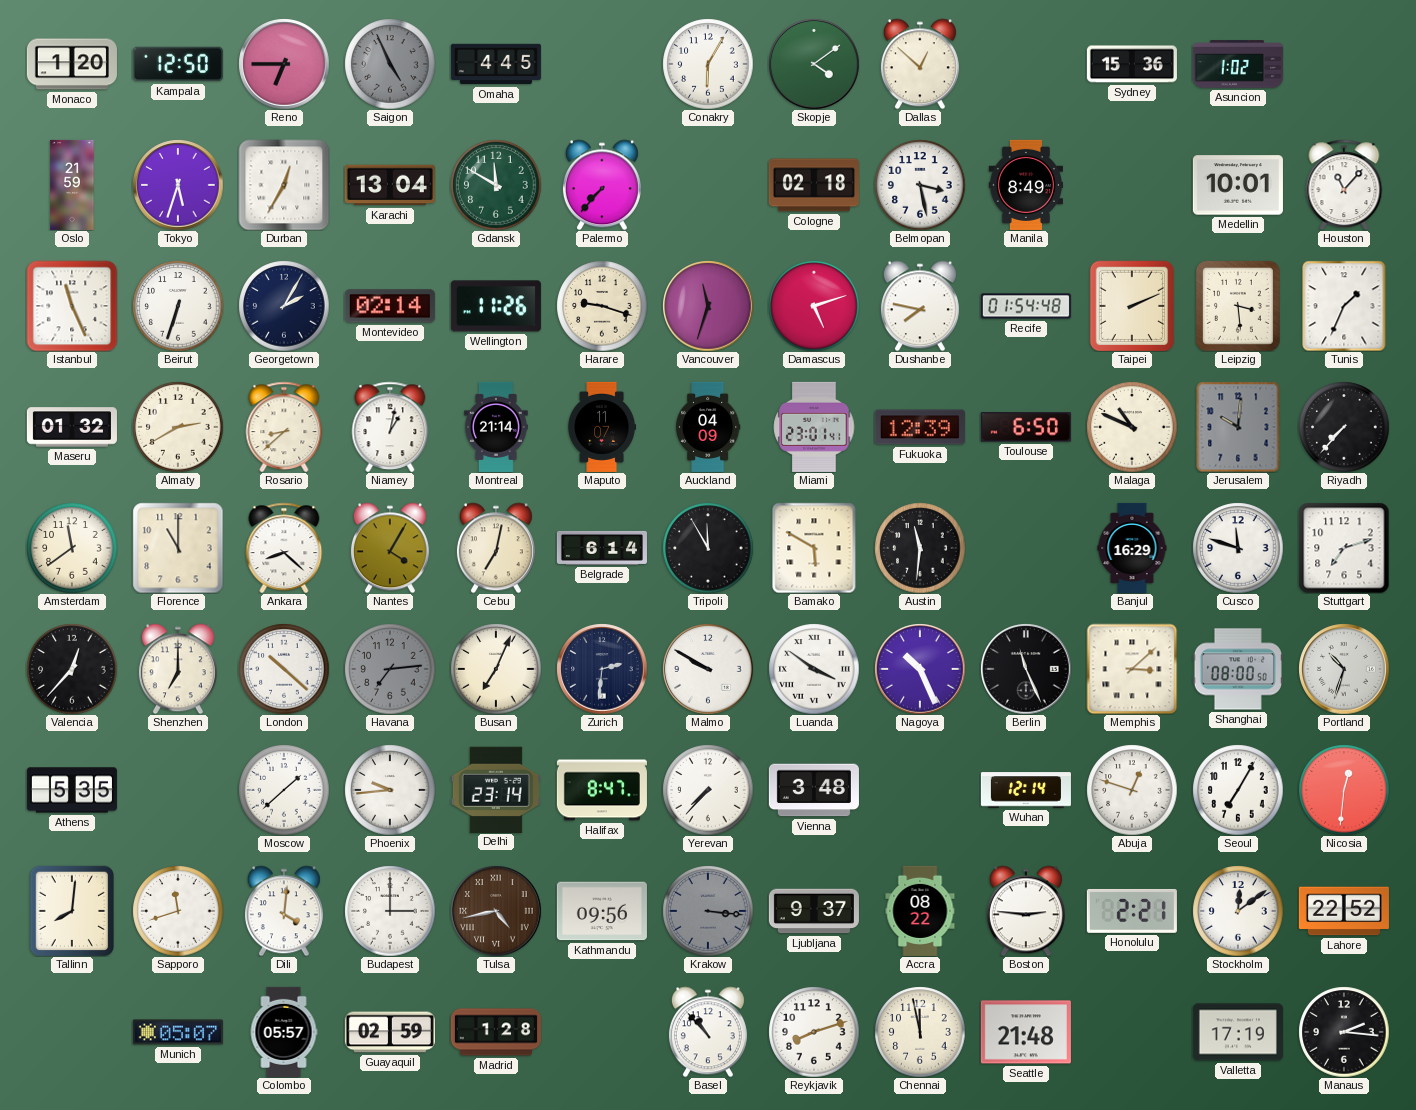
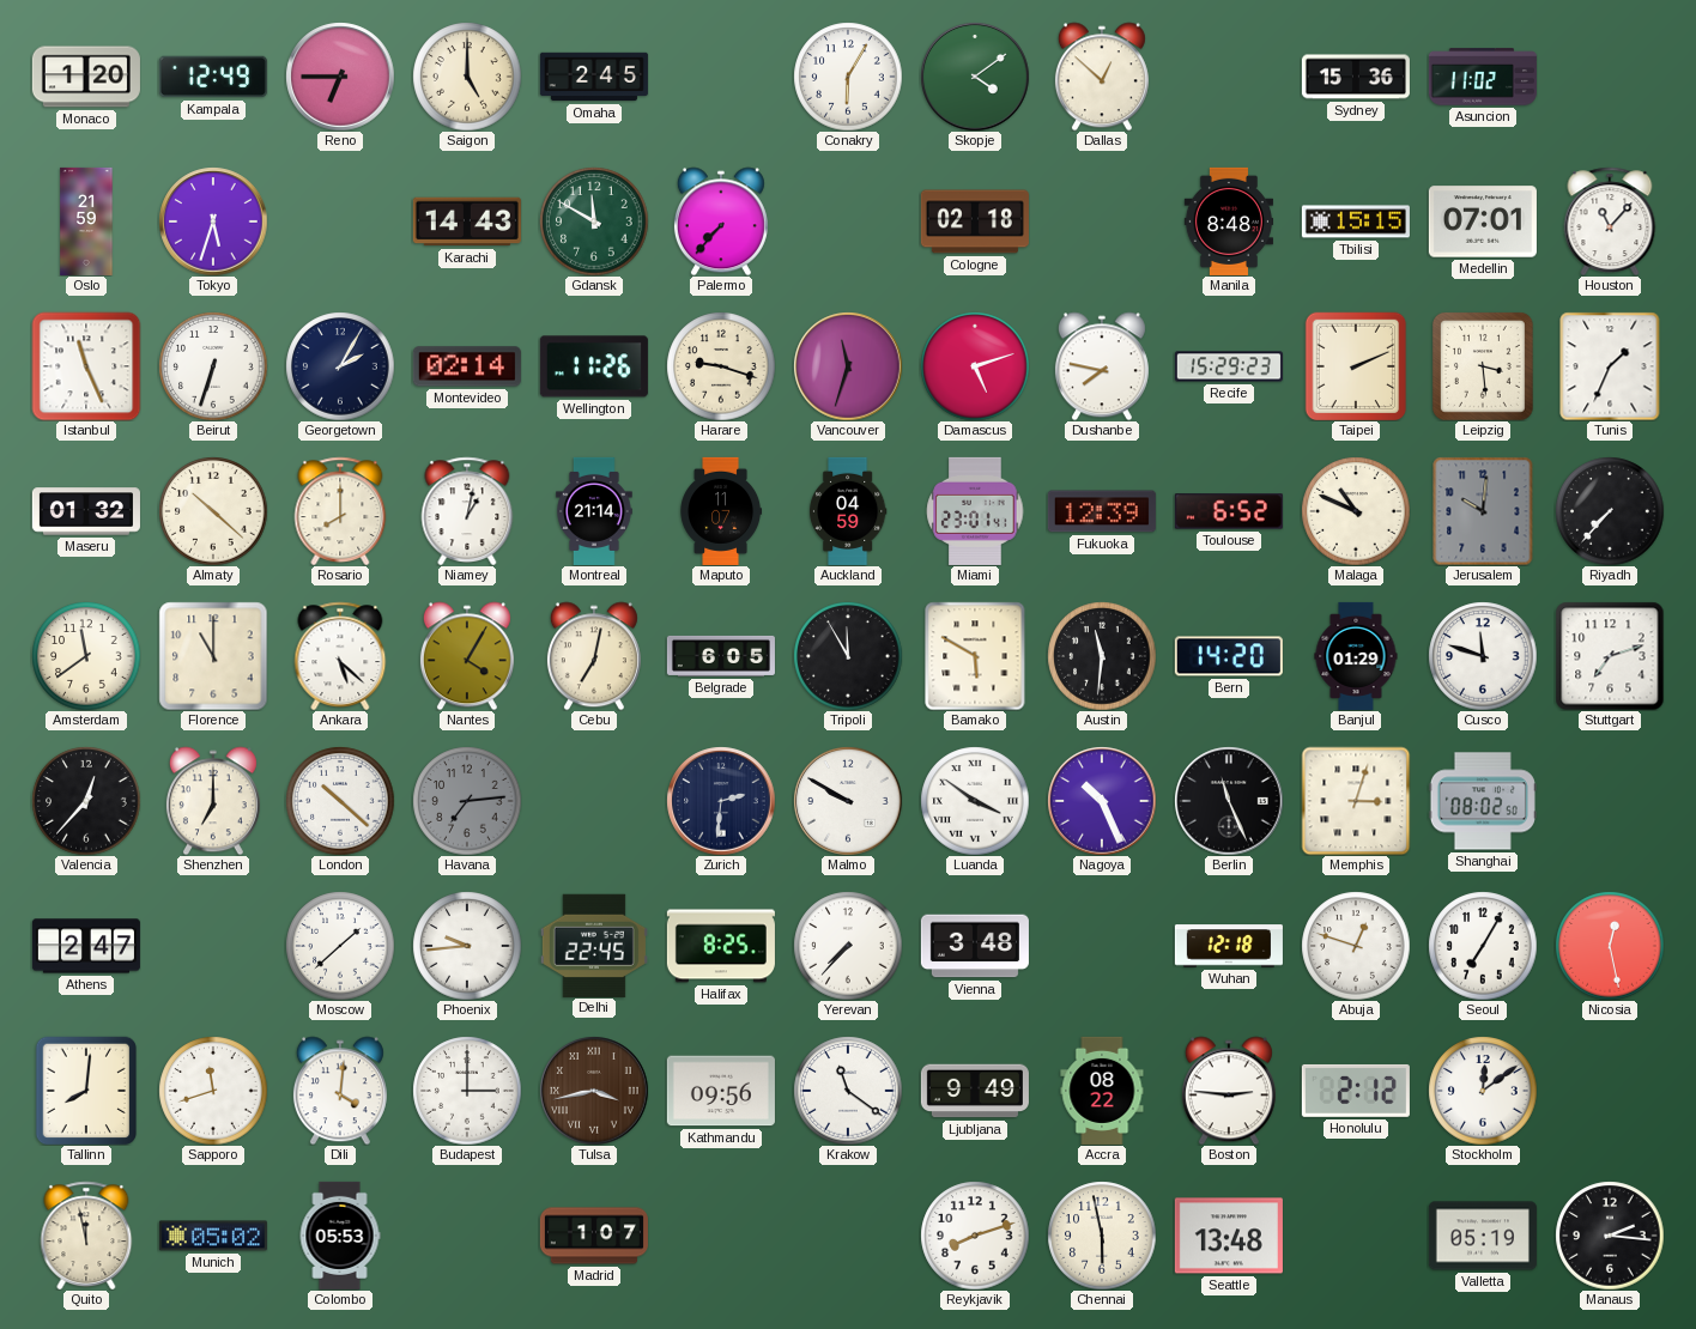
Kampala: 12:50 -> 12:49 (213, 77)
Saigon: 4:56 -> 5:00 (467, 77)
Saigon dial: grey -> cream (467, 77)
Omaha: 4:45 -> 2:45 (594, 77)
Asuncion: 1:02 -> 11:02 (1483, 77)
Durban: 12:35 -> none (284, 185)
Karachi: 13:04 -> 14:43 (467, 221)
Belmopan: 3:28 -> none (920, 185)
Manila: 8:49 -> 8:48 (1228, 221)
Tbilisi: none -> 15:15 (1356, 221)
Medellin: 10:01 -> 07:01 (1483, 221)
Recife: 01:54 -> 15:29 (1229, 366)
Almaty: 2:40 -> 10:22 (213, 511)
Rosario: 8:38 -> 8:00 (340, 511)
Auckland: 04:09 -> 04:59 (848, 511)
Toulouse: 6:50 -> 6:52 (1229, 511)
Ankara: 8:22 -> 5:22 (340, 656)
Belgrade: 6:14 -> 6:05 (721, 656)
Bern: none -> 14:20 (1229, 656)
Banjul: 16:29 -> 01:29 (1356, 656)
Busan: 7:04 -> none (496, 669)
Memphis: 3:08 -> 3:03 (1356, 801)
Shanghai: 08:00 -> 08:02 (1483, 801)
Portland: 10:33 -> none (1344, 669)
Athens: 5:35 -> 2:47 (86, 946)
Delhi: 23:14 -> 22:45 (594, 945)
Halifax: 8:47 -> 8:25 (721, 946)
Wuhan: 12:14 -> 12:18 (1229, 946)
Nicosia: 12:31 -> 12:28 (1610, 946)
Tulsa: 4:43 -> 3:43 (594, 1091)
Krakow: 3:16 -> 11:21 (848, 1091)
Krakow dial: grey -> white (848, 1091)
Ljubljana: 9:37 -> 9:49 (975, 1091)
Honolulu: 2:21 -> 2:12 (1356, 1091)
Lahore: 22:52 -> none (1344, 911)
Quito: none -> 11:58 (86, 1236)
Munich: 05:07 -> 05:02 (213, 1236)
Colombo: 05:57 -> 05:53 (340, 1236)
Guayaquil: 02:59 -> none (390, 1032)
Madrid: 1:28 -> 1:07 (594, 1236)
Basel: 10:53 -> none (708, 1032)
Chennai: 11:58 -> 5:58 (1102, 1236)
Seattle: 21:48 -> 13:48 (1229, 1236)
Valletta: 17:19 -> 05:19 (1483, 1236)
